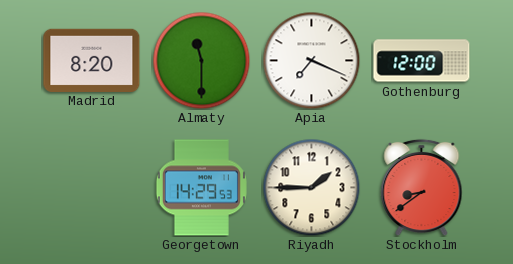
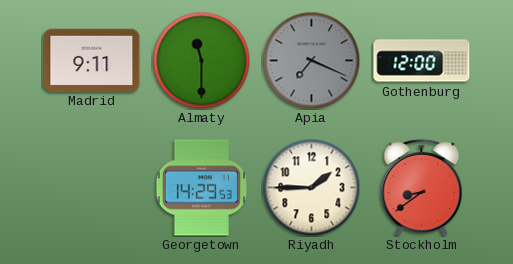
Madrid: 8:20 -> 9:11 (92, 60)
Apia dial: white -> grey (311, 60)
